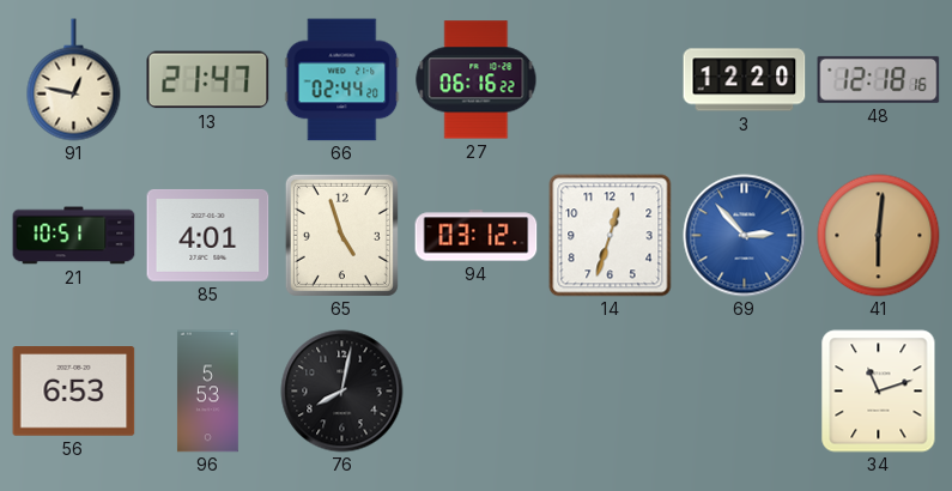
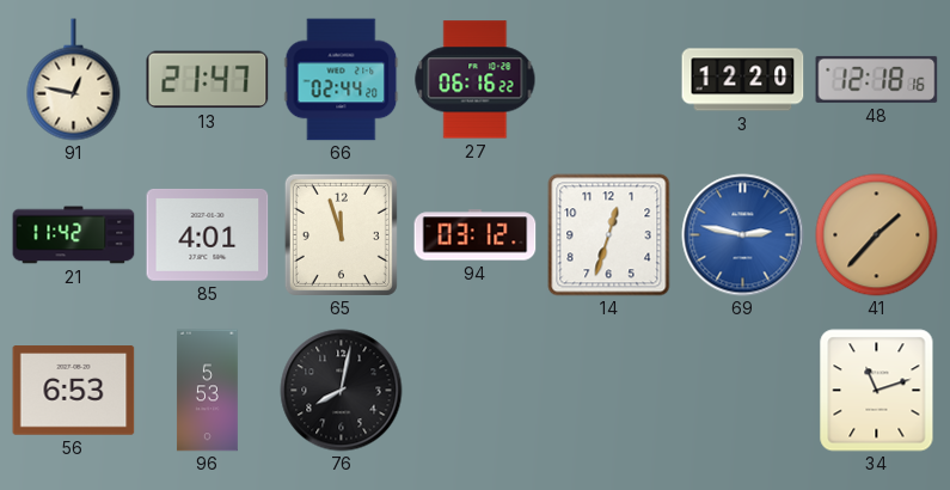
21: 10:51 -> 11:42 (74, 235)
65: 4:57 -> 11:57 (341, 234)
69: 2:53 -> 2:47 (743, 235)
41: 6:01 -> 1:37 (877, 235)
